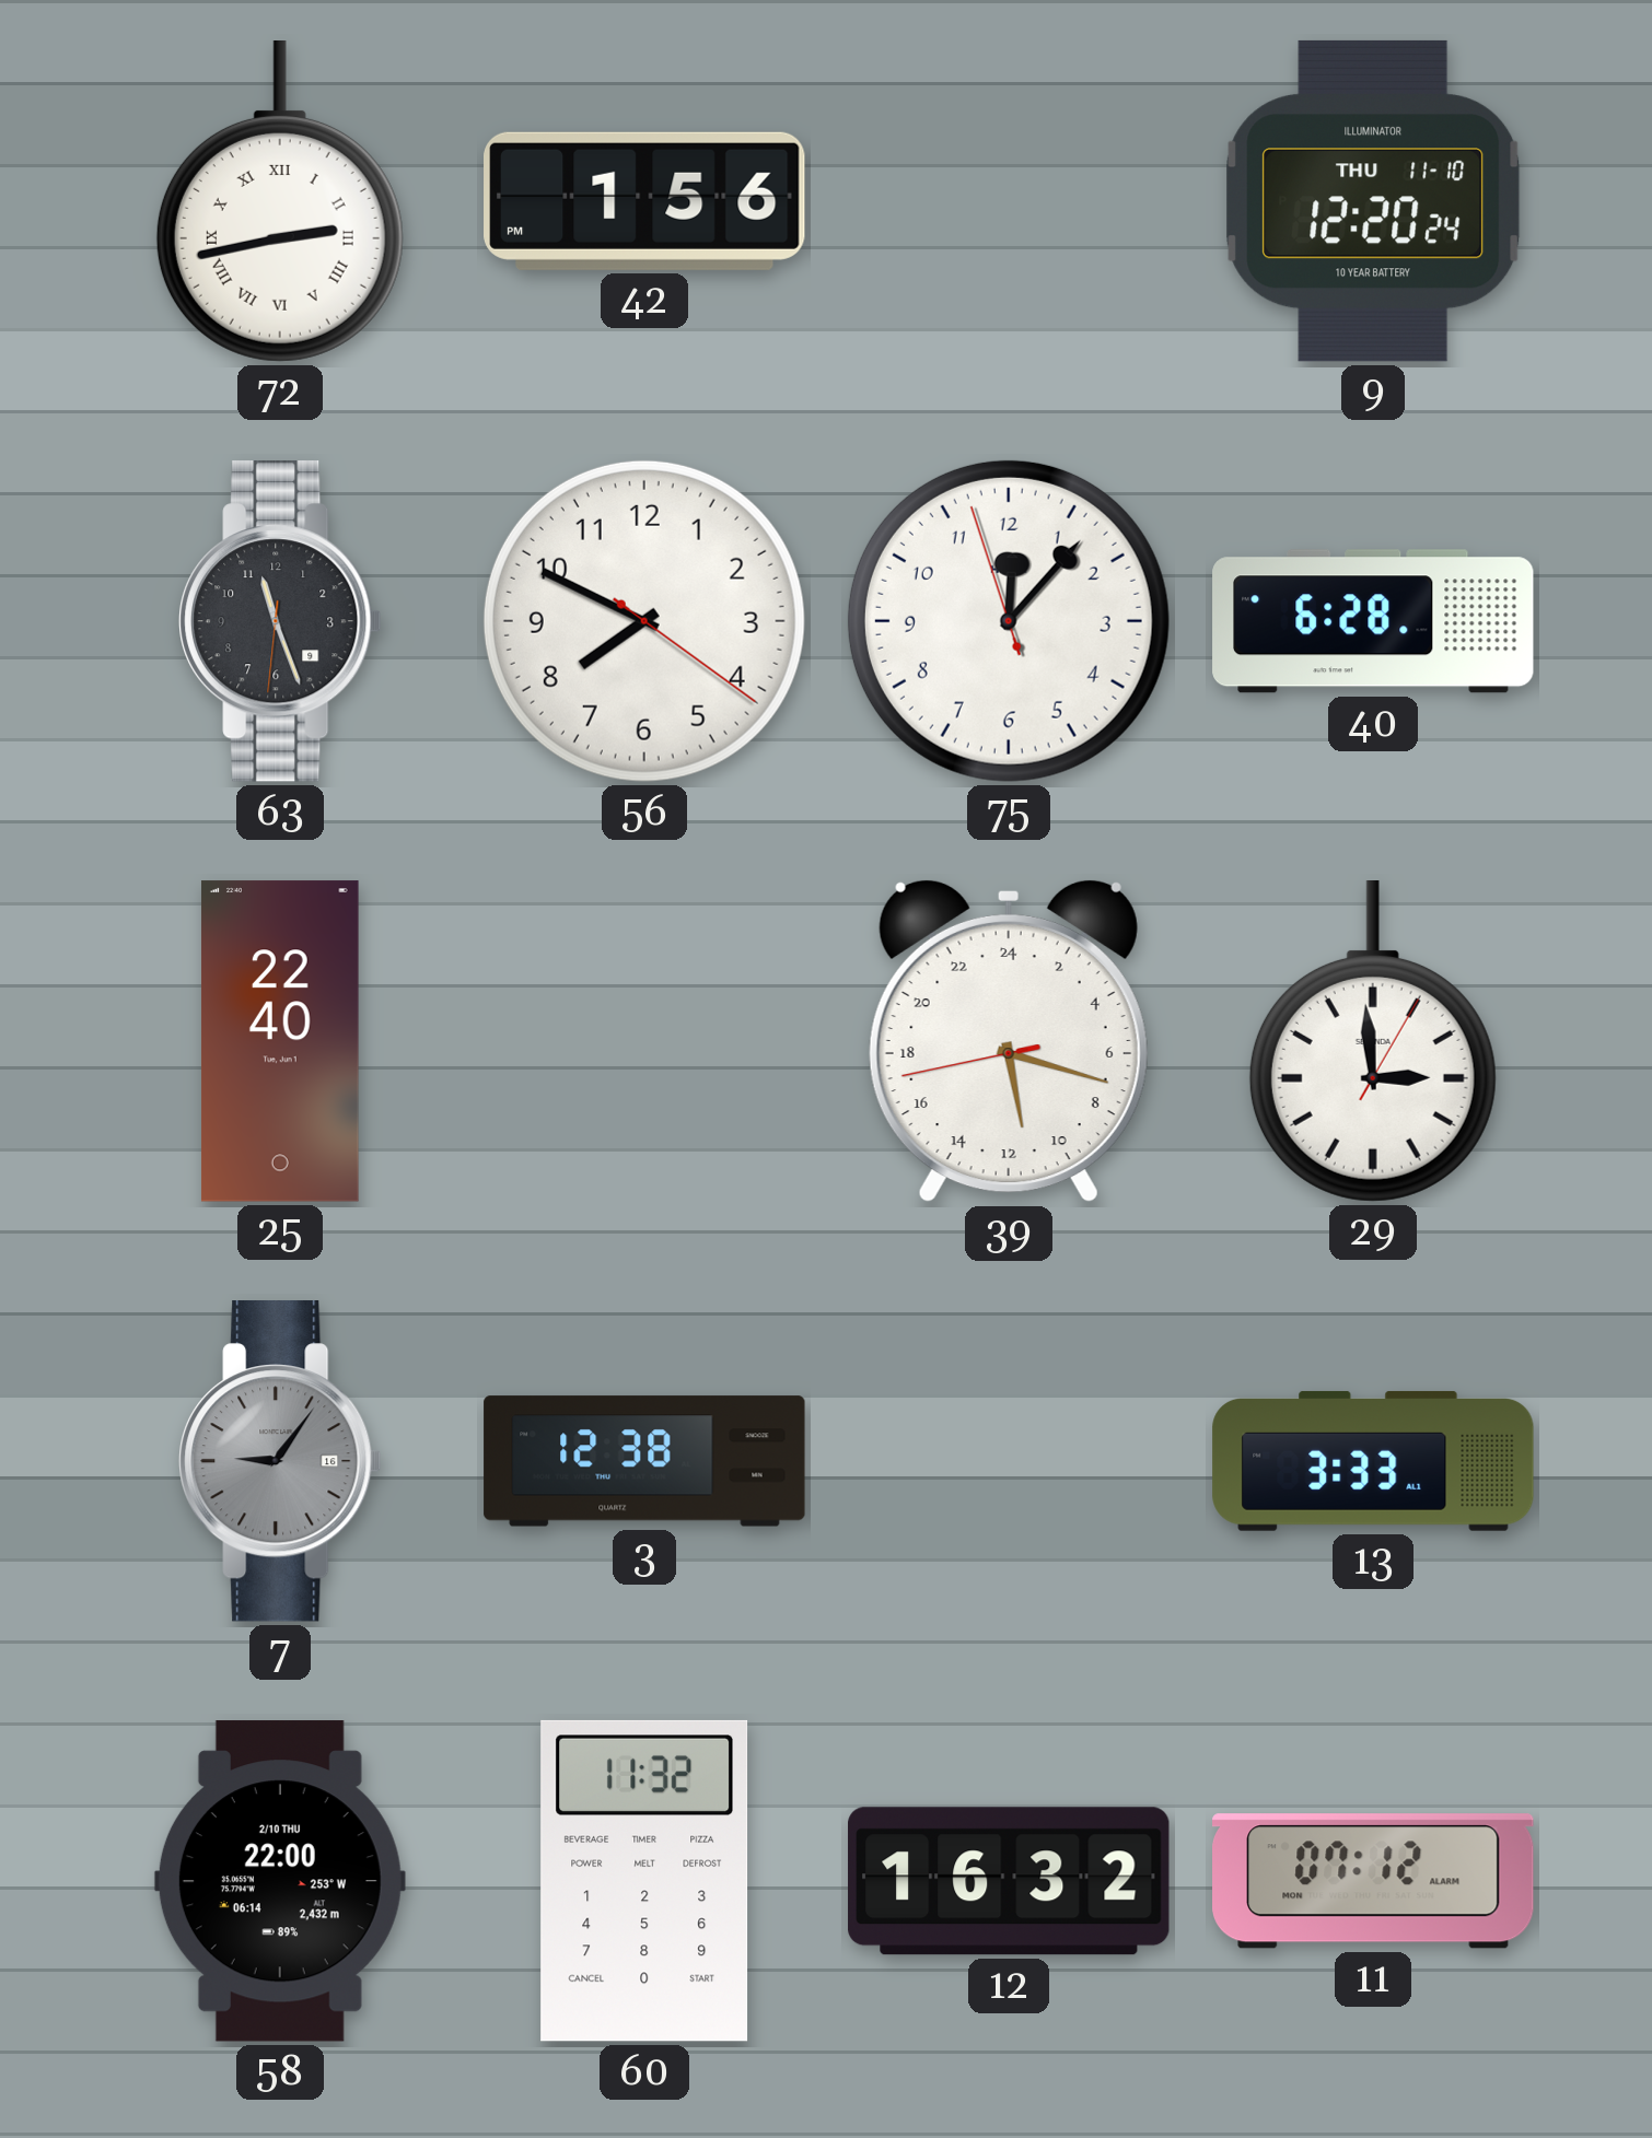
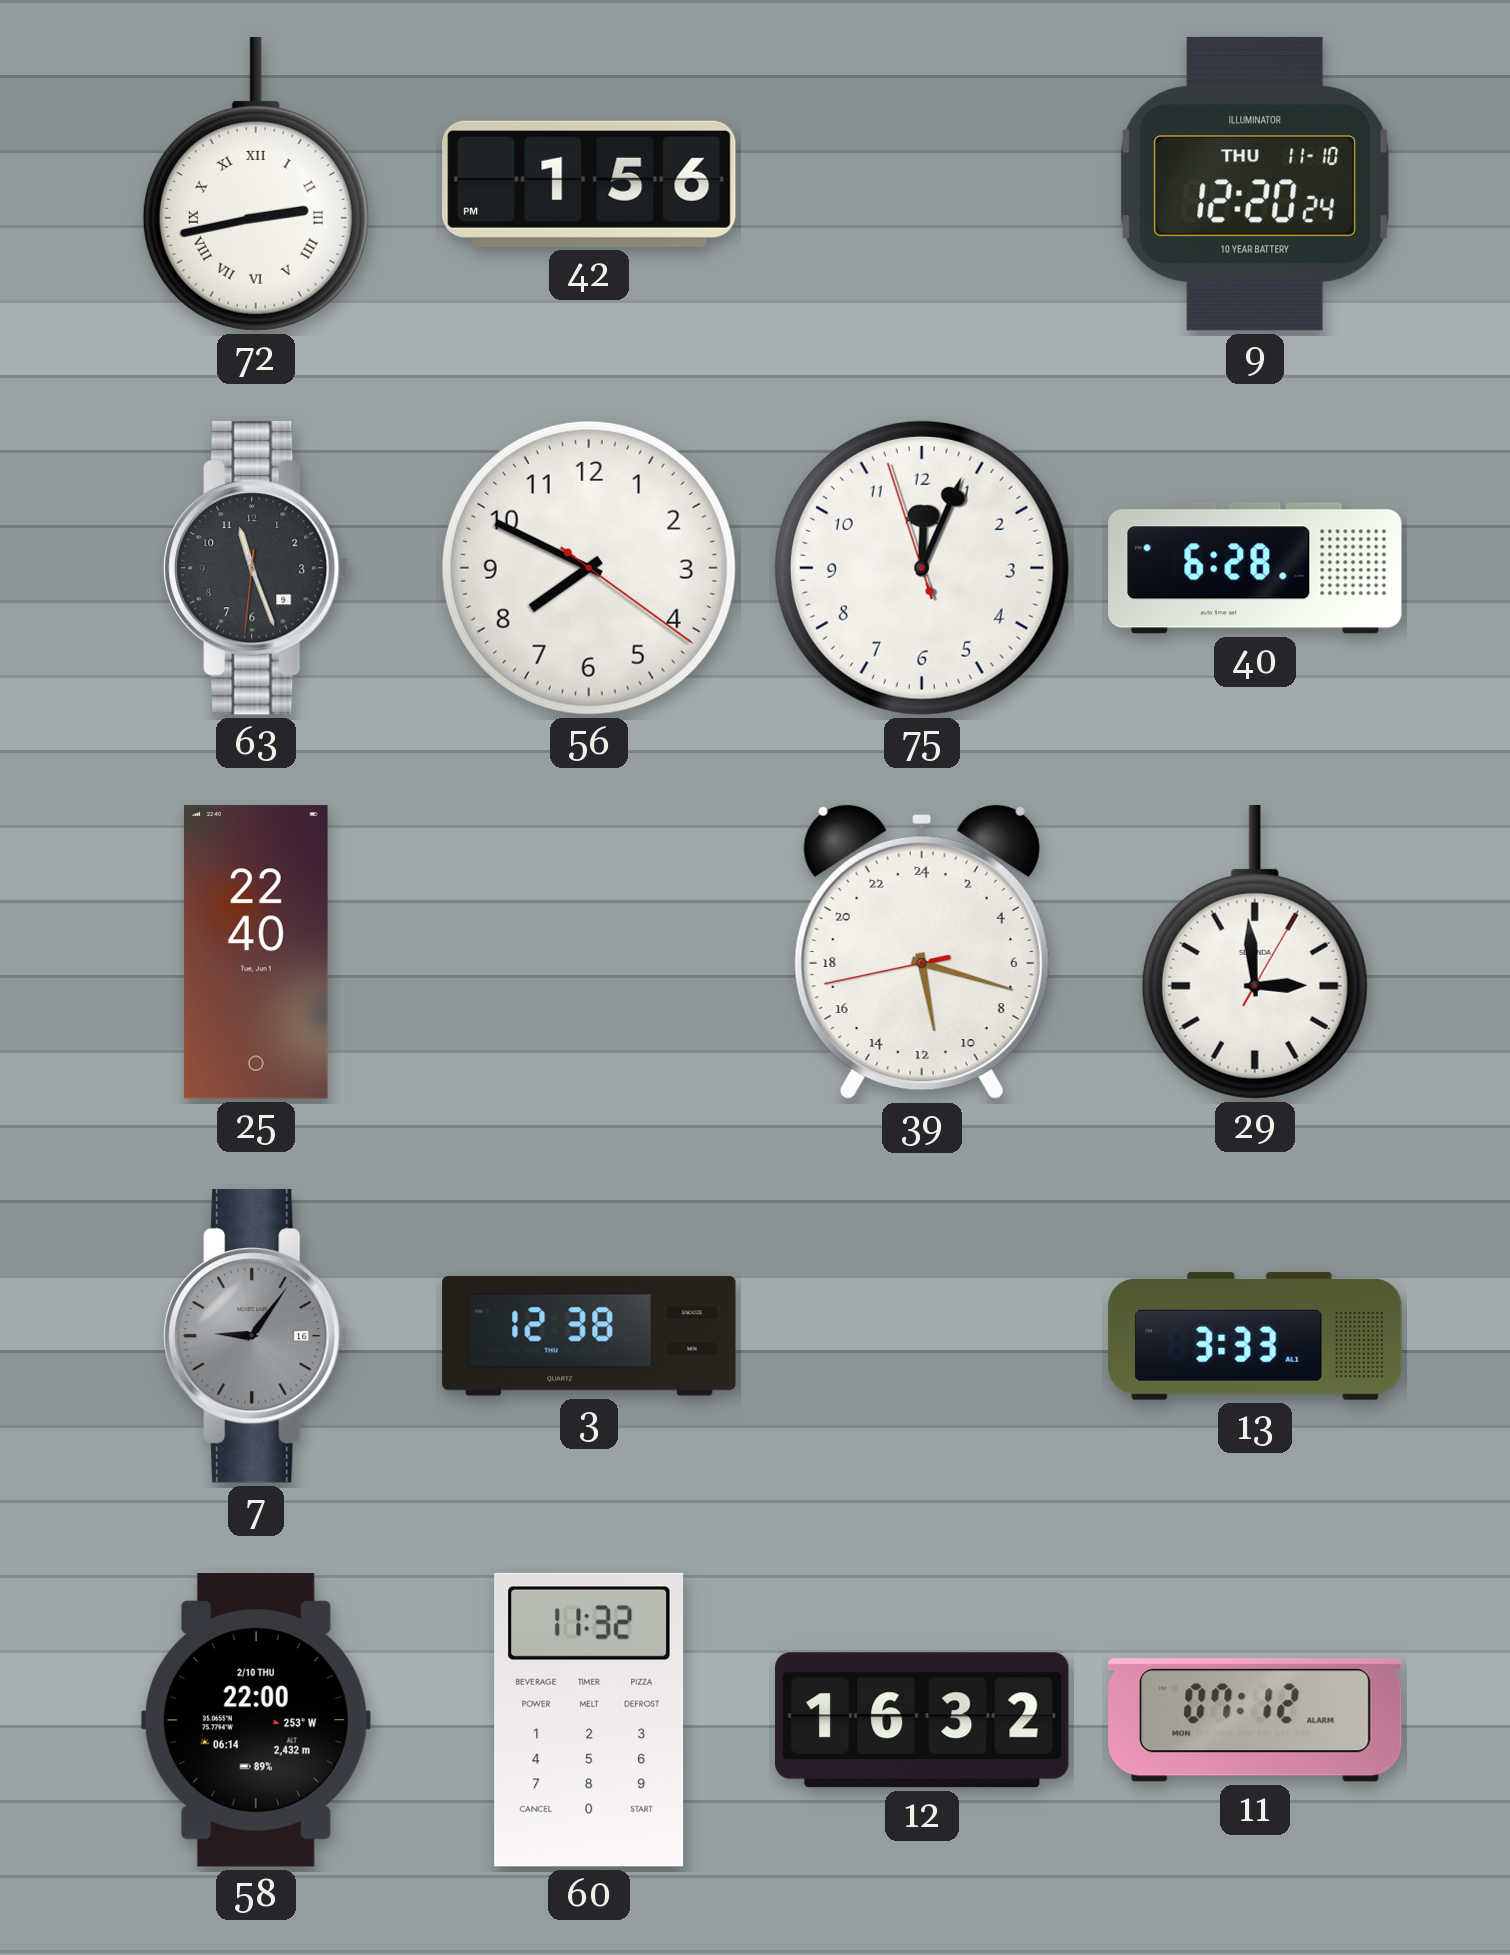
75: 12:06 -> 12:03 (922, 568)
